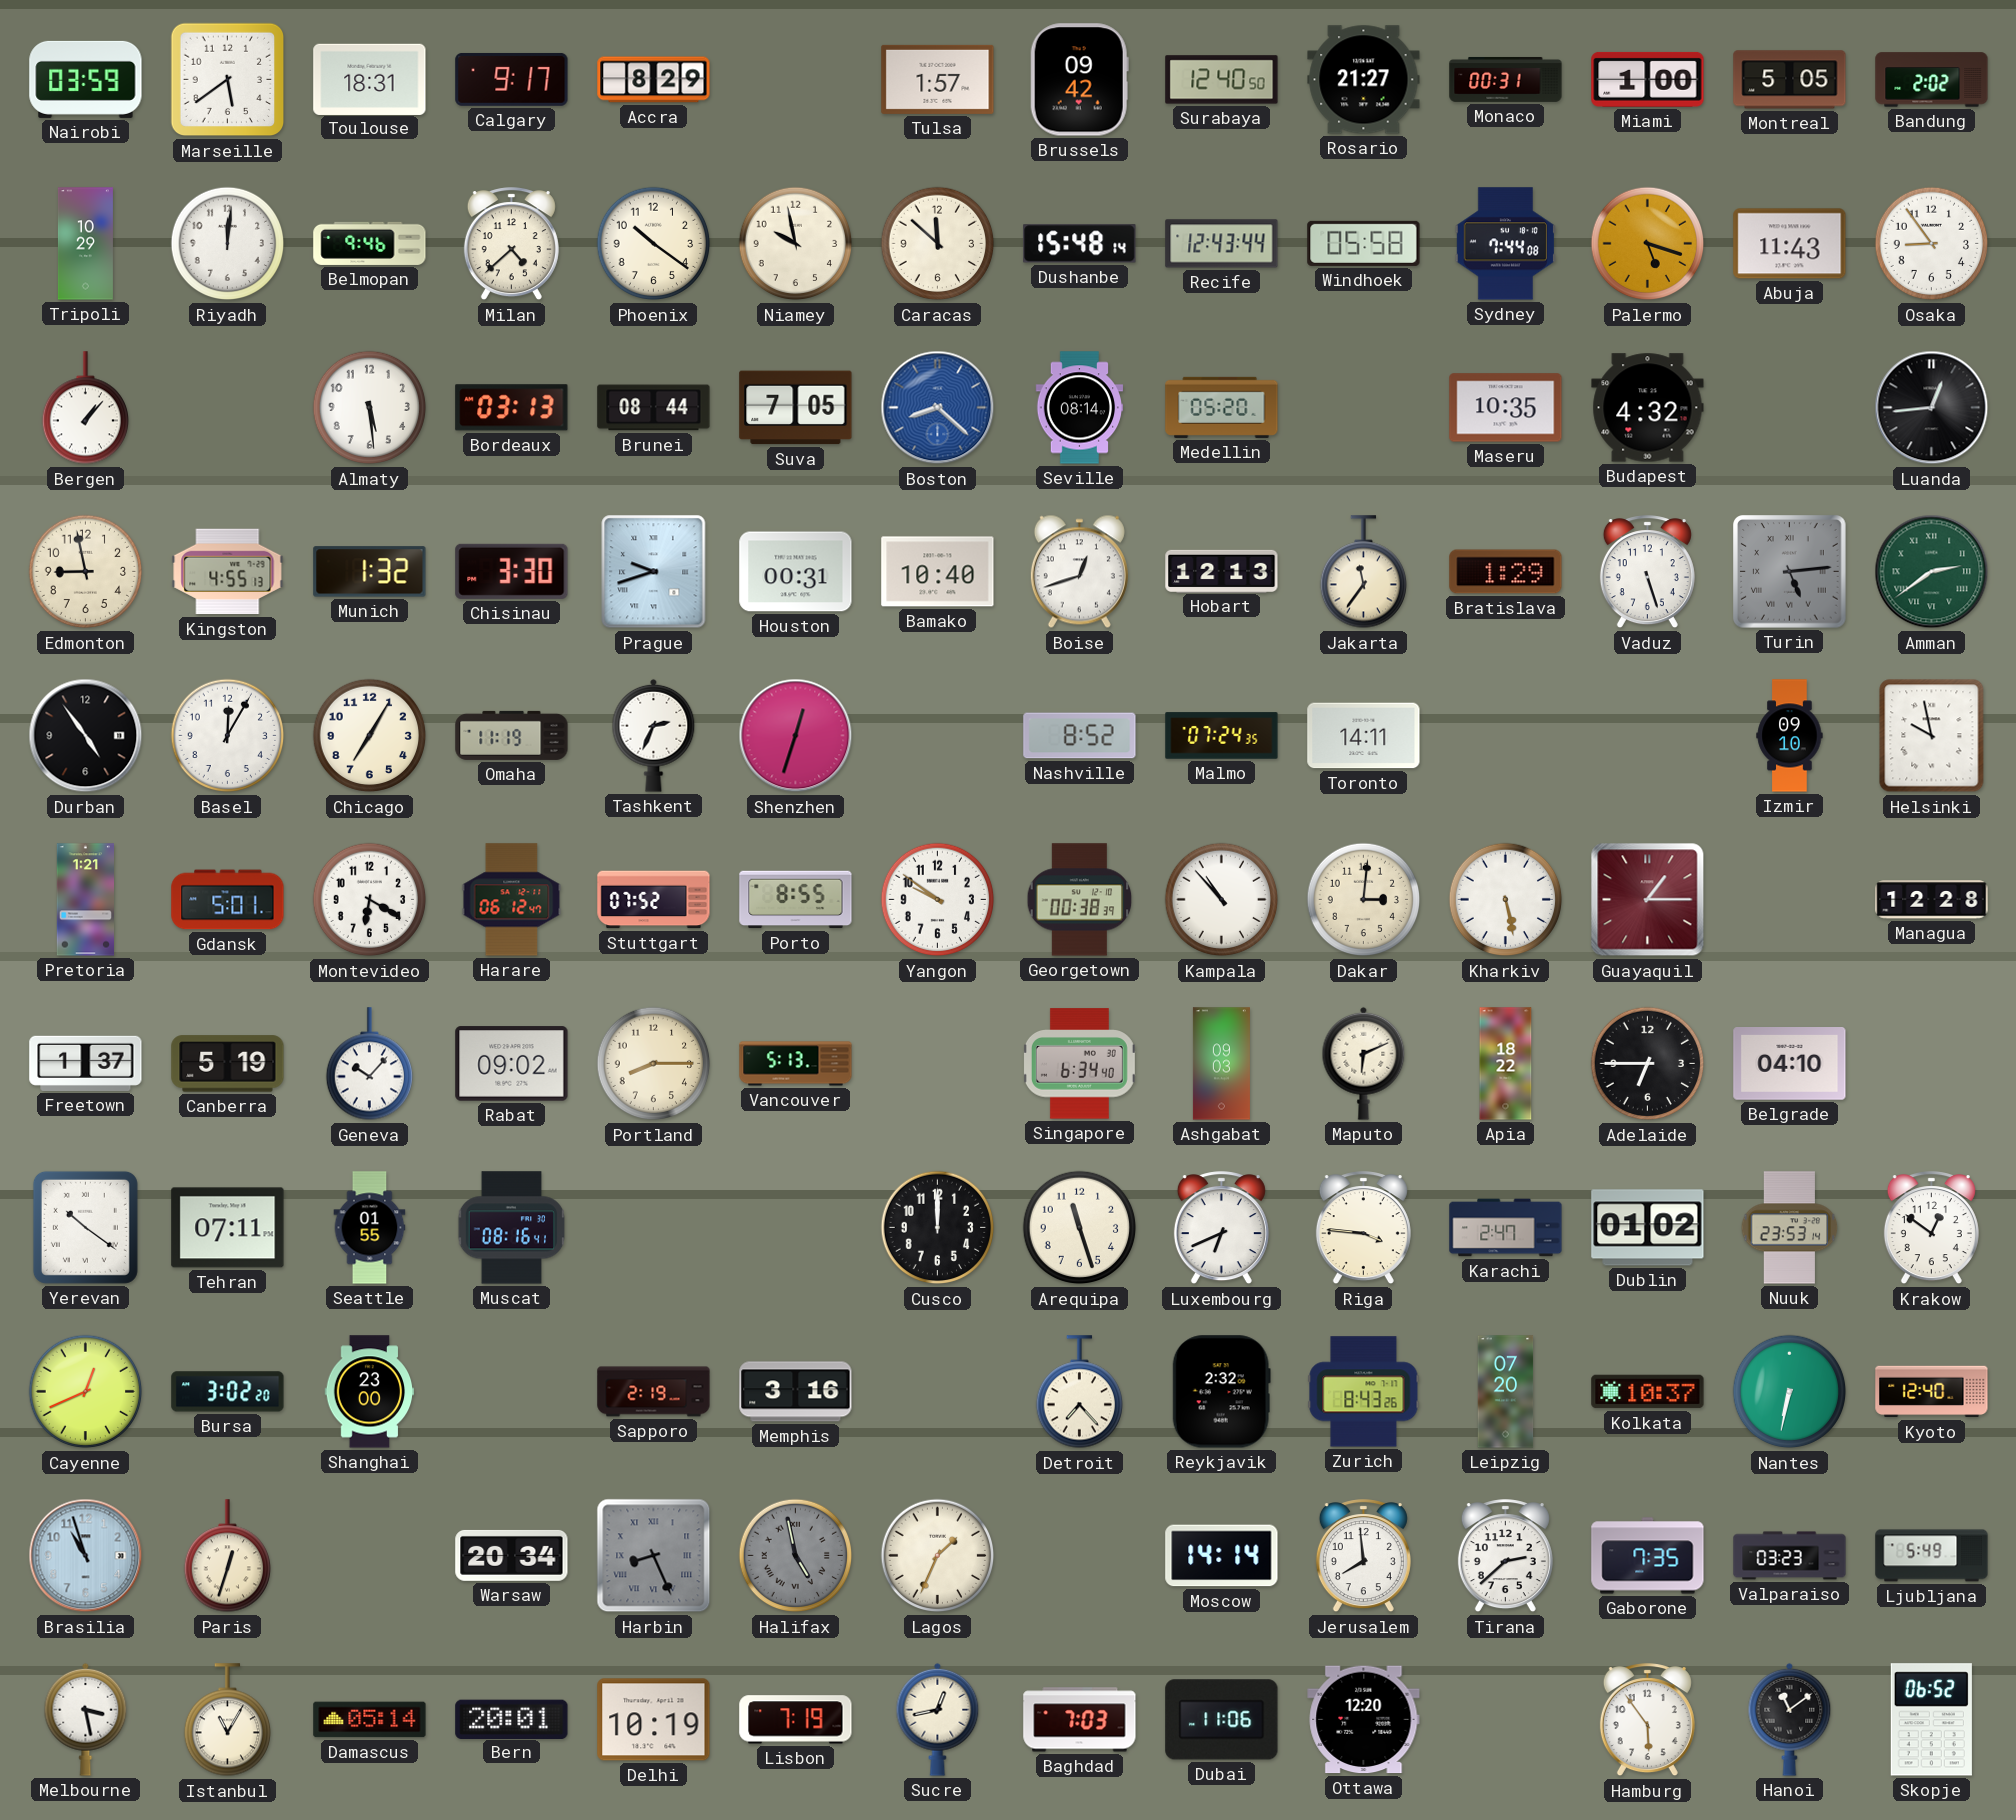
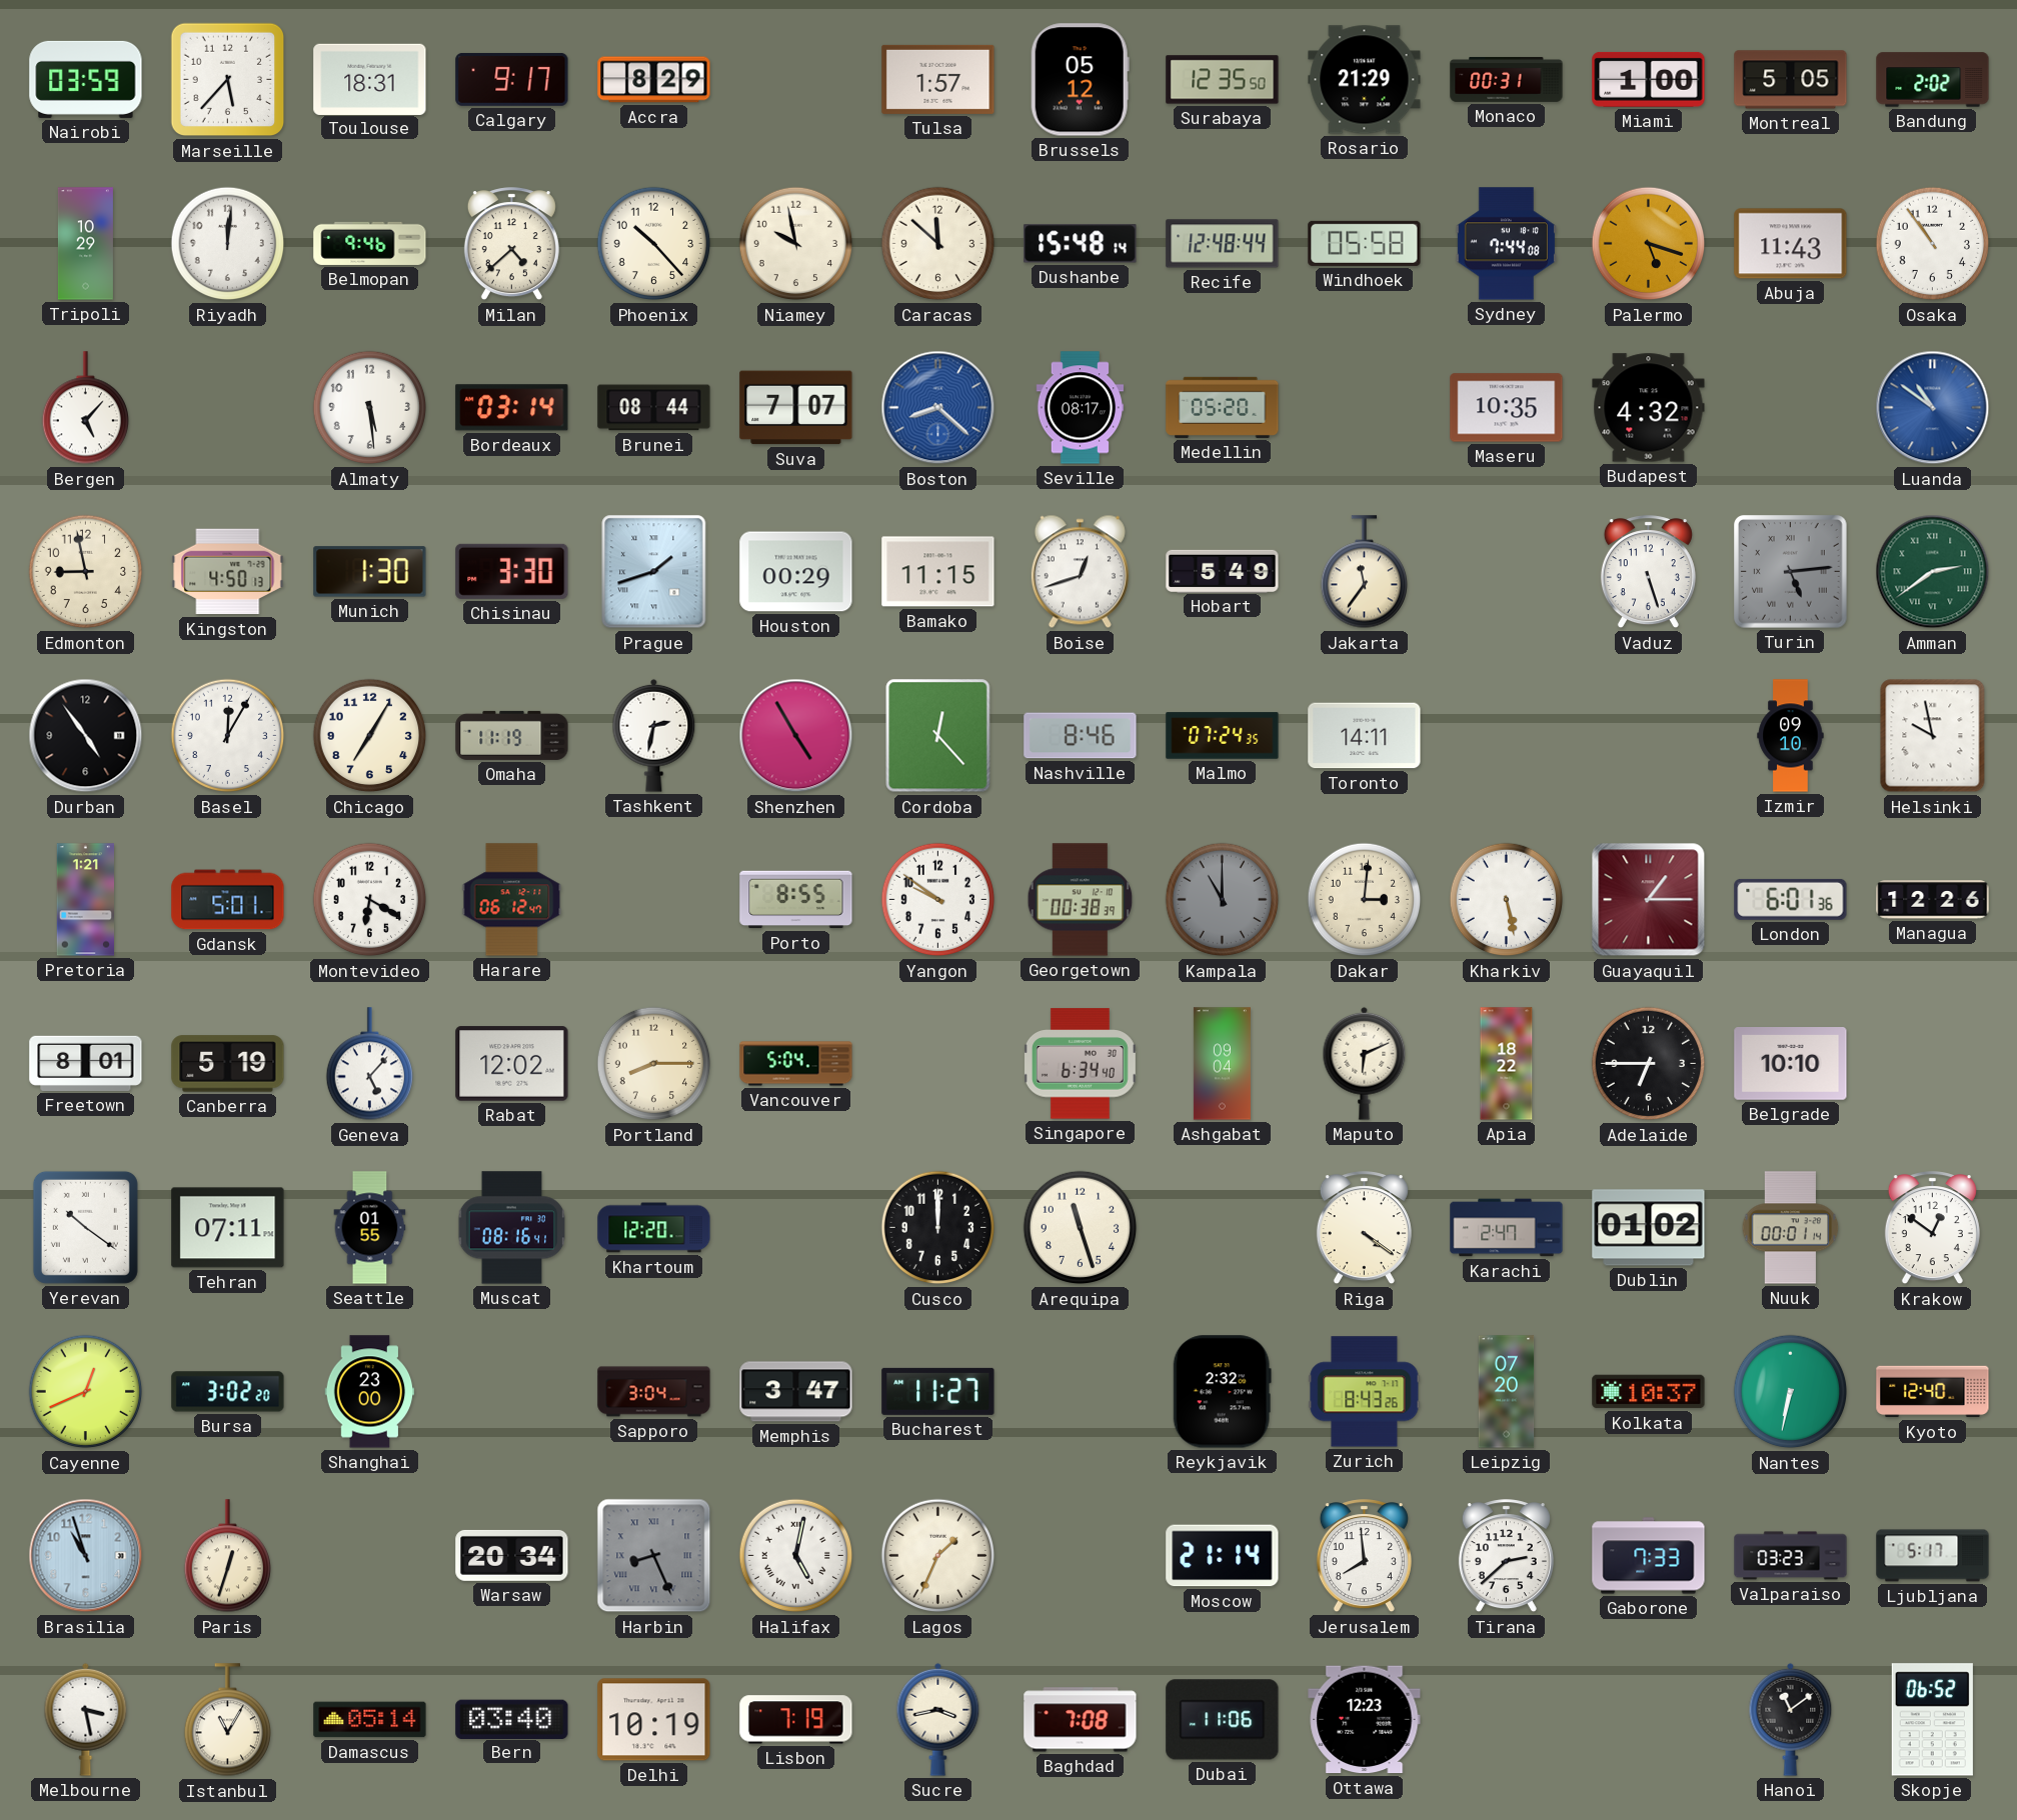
Marseille: 5:39 -> 5:37 (228, 80)
Brussels: 09:42 -> 05:12 (1080, 80)
Surabaya: 12:40 -> 12:35 (1223, 80)
Rosario: 21:27 -> 21:29 (1365, 80)
Phoenix: 10:21 -> 10:23 (654, 244)
Recife: 12:43 -> 12:48 (1223, 244)
Osaka: 8:54 -> 10:54 (1933, 244)
Bergen: 1:07 -> 5:07 (85, 408)
Bordeaux: 03:13 -> 03:14 (512, 408)
Suva: 7:05 -> 7:07 (796, 408)
Seville: 08:14 -> 08:17 (1081, 408)
Luanda: 12:44 -> 10:51 (1933, 408)
Luanda dial: black -> blue (1933, 408)
Kingston: 4:55 -> 4:50 (228, 572)
Munich: 1:32 -> 1:30 (370, 572)
Prague: 9:42 -> 1:42 (654, 572)
Houston: 00:31 -> 00:29 (796, 572)
Bamako: 10:40 -> 11:15 (938, 572)
Hobart: 12:13 -> 5:49 (1223, 571)
Bratislava: 1:29 -> none (1506, 572)
Tashkent: 2:34 -> 2:32 (654, 735)
Shenzhen: 12:33 -> 4:55 (796, 736)
Cordoba: none -> 12:23 (938, 736)
Nashville: 8:52 -> 8:46 (1081, 736)
Stuttgart: 07:52 -> none (654, 900)
Kampala: 10:53 -> 11:00 (1223, 900)
Kampala dial: white -> grey (1223, 900)
London: none -> 6:01 (1791, 899)
Managua: 12:28 -> 12:26 (1933, 900)
Freetown: 1:37 -> 8:01 (86, 1063)
Geneva: 10:07 -> 5:07 (369, 1064)
Rabat: 09:02 -> 12:02 (512, 1064)
Vancouver: 5:13 -> 5:04 (796, 1064)
Ashgabat: 09:03 -> 09:04 (1222, 1064)
Belgrade: 04:10 -> 10:10 (1791, 1064)
Khartoum: none -> 12:20 (654, 1228)
Luxembourg: 6:41 -> none (1221, 1228)
Riga: 3:46 -> 4:21 (1364, 1228)
Nuuk: 23:53 -> 00:01 (1791, 1228)
Sapporo: 2:19 -> 3:04 (654, 1392)
Memphis: 3:16 -> 3:47 (796, 1392)
Bucharest: none -> 11:27 (938, 1391)
Detroit: 7:23 -> none (1079, 1392)
Halifax: 4:58 -> 5:02 (796, 1556)
Halifax dial: grey -> white (796, 1556)
Moscow: 14:14 -> 21:14 (1223, 1556)
Gaborone: 7:35 -> 7:33 (1649, 1556)
Ljubljana: 5:49 -> 5:17 (1933, 1556)
Bern: 20:01 -> 03:40 (512, 1719)
Sucre: 12:43 -> 3:43 (938, 1719)
Baghdad: 7:03 -> 7:08 (1081, 1720)
Ottawa: 12:20 -> 12:23 (1365, 1720)
Hamburg: 5:54 -> none (1647, 1720)
